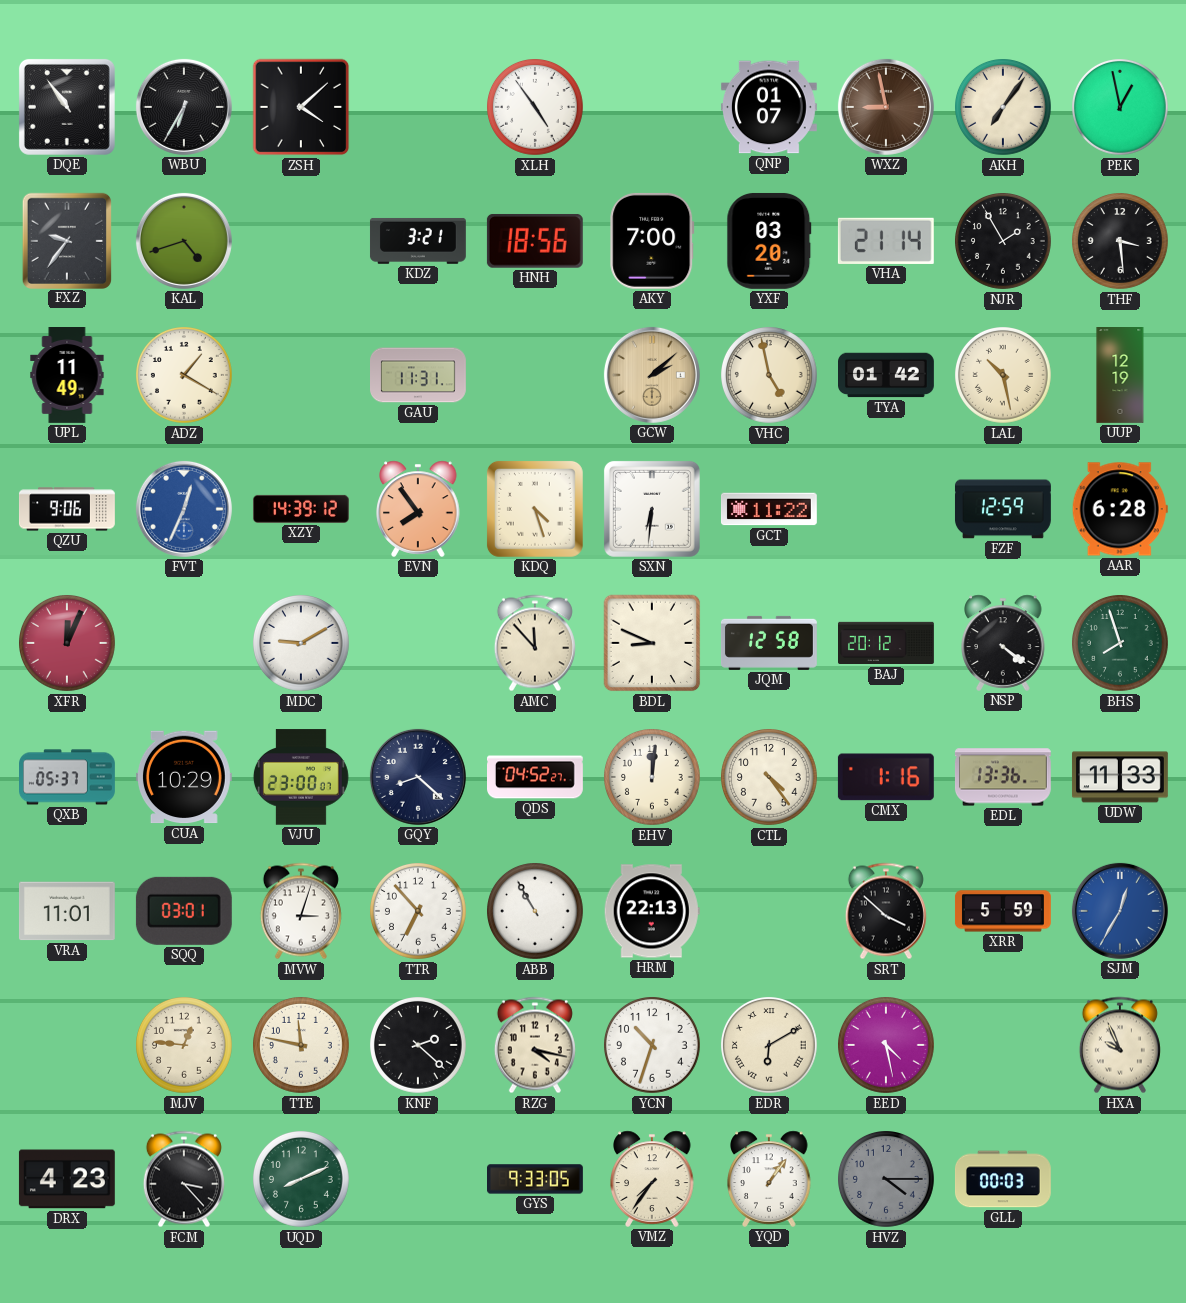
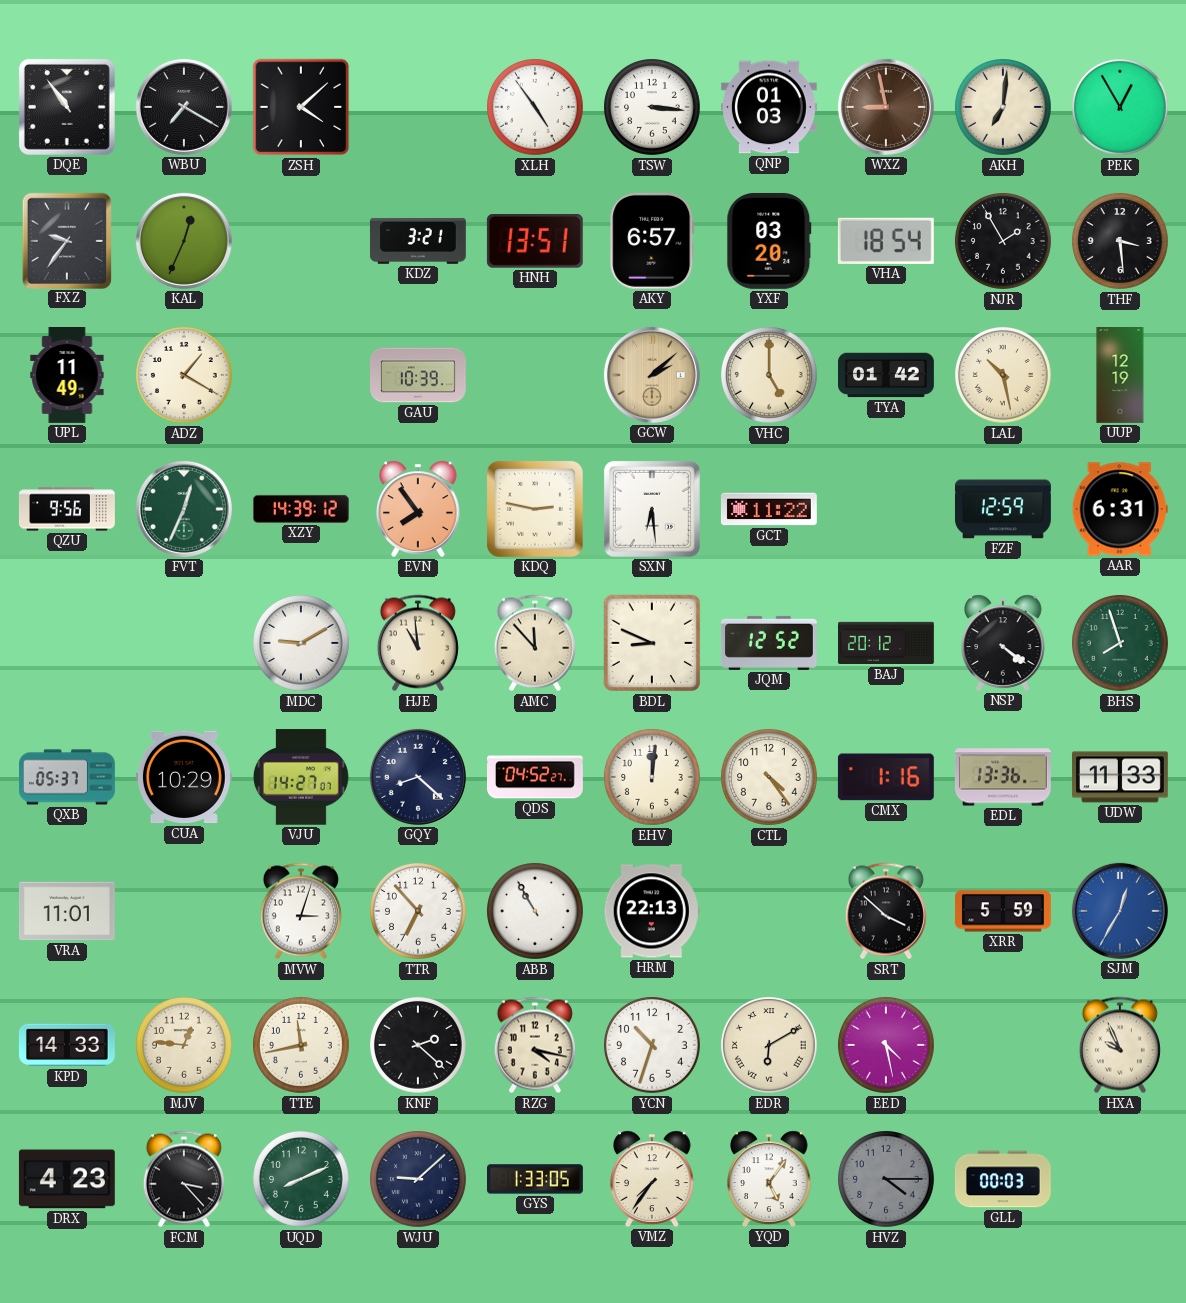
WBU: 6:35 -> 7:20 (184, 107)
TSW: none -> 3:16 (653, 108)
QNP: 01:07 -> 01:03 (769, 107)
AKH: 7:06 -> 7:01 (1004, 108)
PEK: 12:58 -> 12:55 (1121, 108)
KAL: 4:42 -> 12:34 (184, 241)
HNH: 18:56 -> 13:51 (535, 241)
AKY: 7:00 -> 6:57 (652, 241)
VHA: 21:14 -> 18:54 (886, 241)
GAU: 11:31 -> 10:39 (419, 375)
VHC: 4:58 -> 5:00 (770, 376)
QZU: 9:06 -> 9:56 (67, 509)
FVT dial: blue -> green (184, 509)
KDQ: 4:27 -> 2:47 (535, 509)
SXN: 6:31 -> 6:29 (652, 509)
AAR: 6:28 -> 6:31 (1120, 509)
XFR: 12:04 -> none (68, 644)
HJE: none -> 10:59 (418, 643)
JQM: 12:58 -> 12:52 (769, 643)
VJU: 23:00 -> 14:27 (301, 777)
SQQ: 03:01 -> none (184, 911)
KPD: none -> 14:33 (67, 1045)
TTE: 11:47 -> 11:43 (302, 1046)
WJU: none -> 9:08 (419, 1180)
GYS: 9:33 -> 1:33 (536, 1179)
YQD: 1:06 -> 5:06 (769, 1179)
